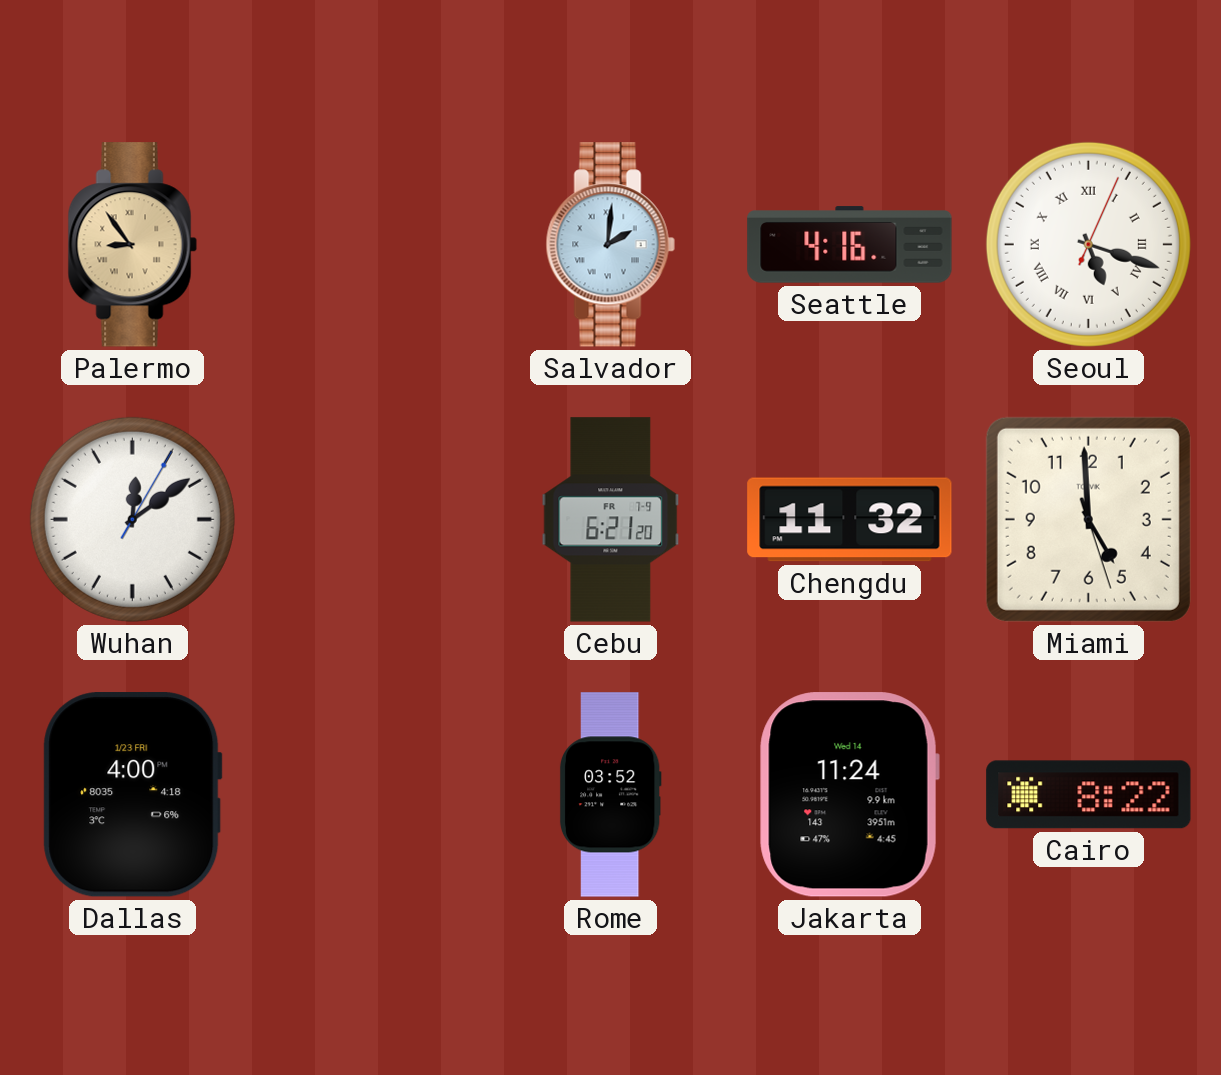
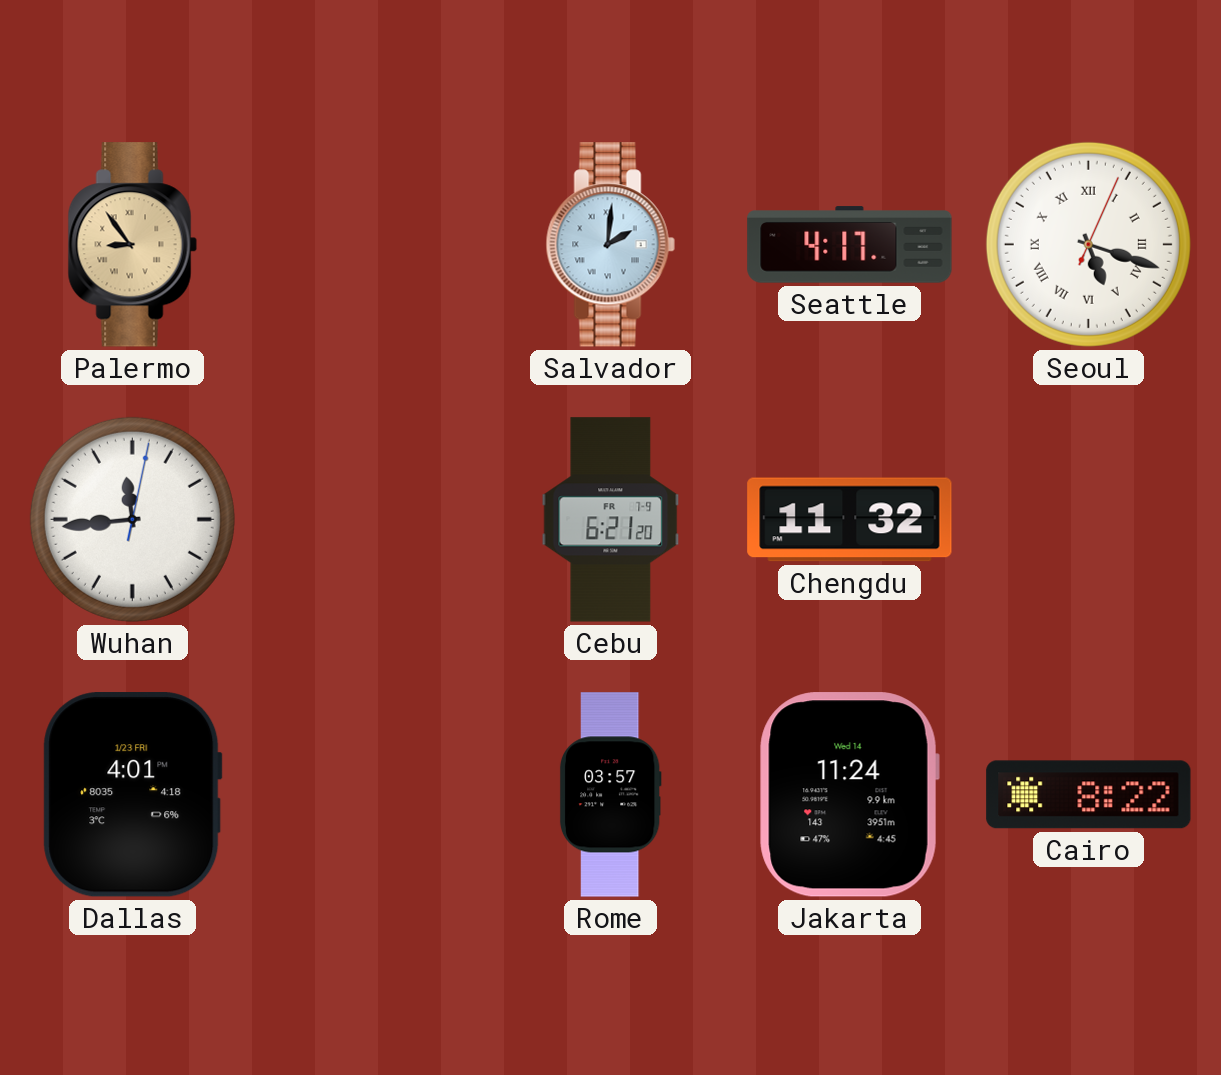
Seattle: 4:16 -> 4:17 (850, 245)
Wuhan: 12:09 -> 11:44 (132, 519)
Miami: 4:59 -> none (1088, 519)
Dallas: 4:00 -> 4:01 (132, 795)
Rome: 03:52 -> 03:57 (610, 795)
